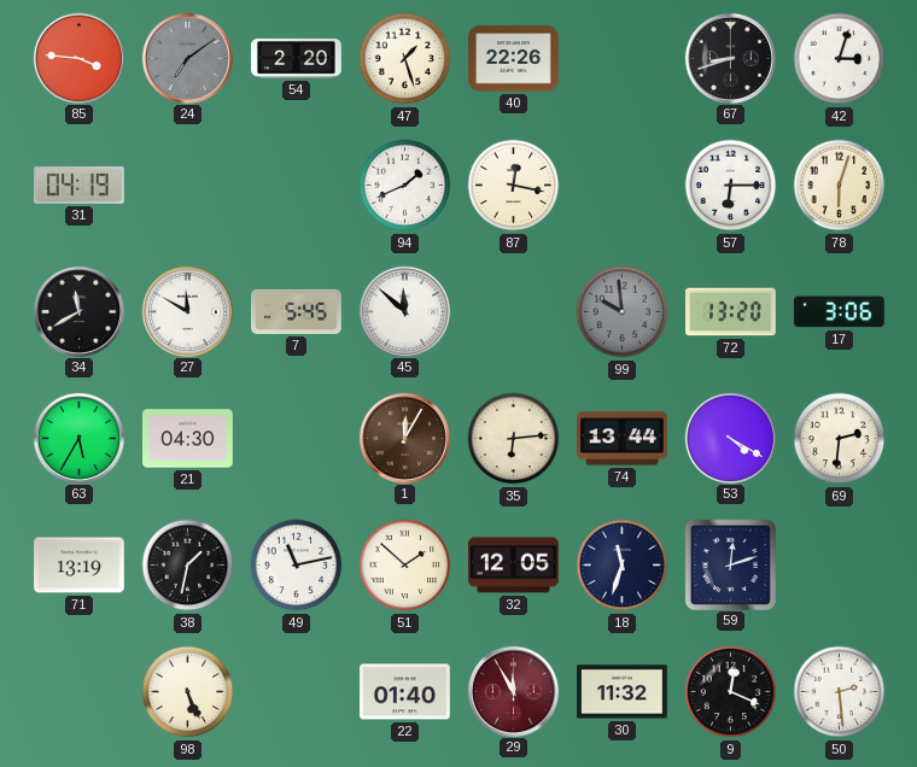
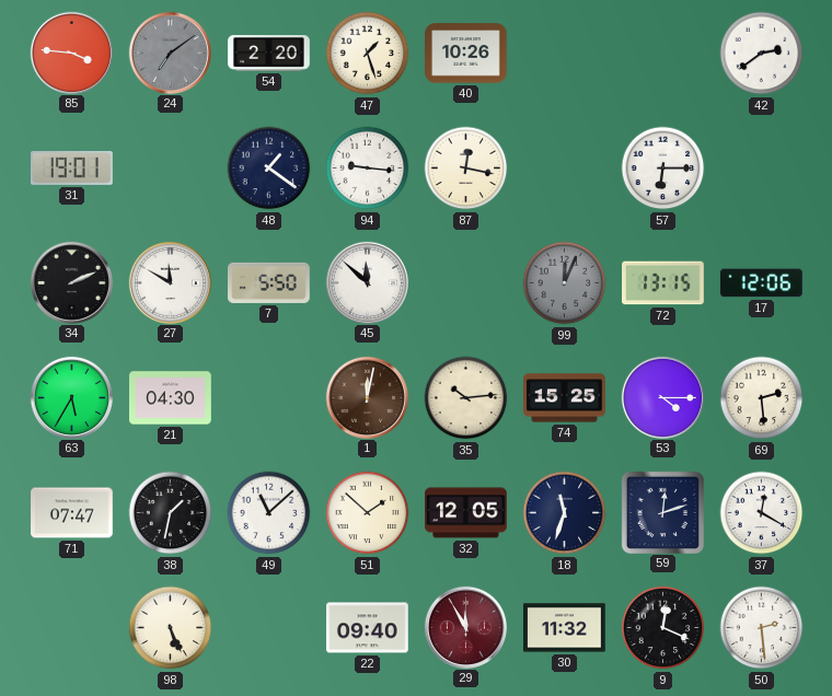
40: 22:26 -> 10:26 (466, 54)
67: 8:42 -> none (730, 58)
42: 3:03 -> 2:39 (762, 54)
31: 04:19 -> 19:01 (72, 167)
48: none -> 1:21 (269, 169)
94: 1:41 -> 9:16 (368, 169)
78: 6:03 -> none (840, 186)
34: 11:40 -> 2:11 (71, 282)
7: 5:45 -> 5:50 (269, 282)
99: 9:59 -> 12:04 (565, 283)
72: 13:20 -> 13:15 (663, 283)
17: 3:06 -> 12:06 (762, 283)
1: 12:05 -> 12:02 (367, 397)
35: 6:14 -> 10:14 (466, 398)
74: 13:44 -> 15:25 (565, 398)
53: 4:20 -> 4:15 (662, 397)
69: 2:31 -> 2:29 (762, 398)
71: 13:19 -> 07:47 (72, 513)
49: 11:13 -> 11:08 (269, 513)
37: none -> 12:20 (762, 513)
22: 01:40 -> 09:40 (368, 628)
